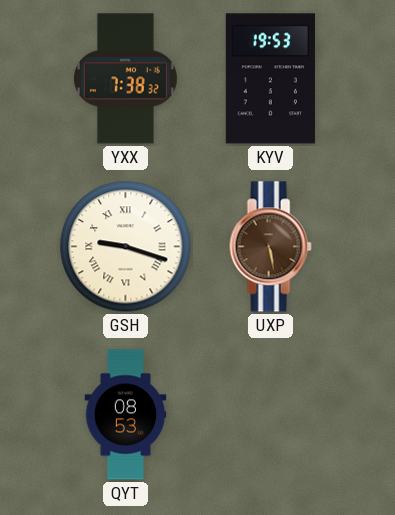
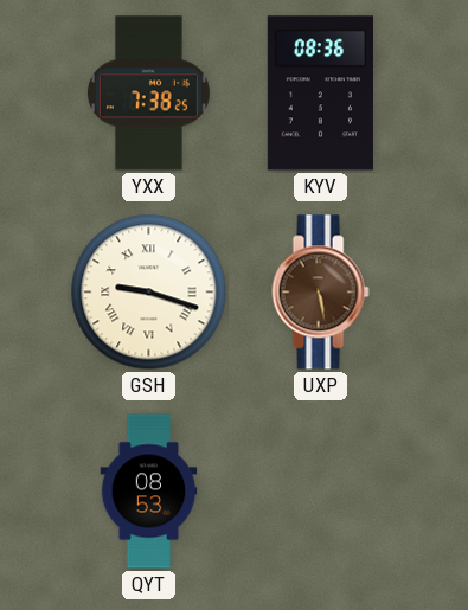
YXX: 7:38:32 -> 7:38:25 (148, 94)
KYV: 19:53 -> 08:36 (320, 94)
